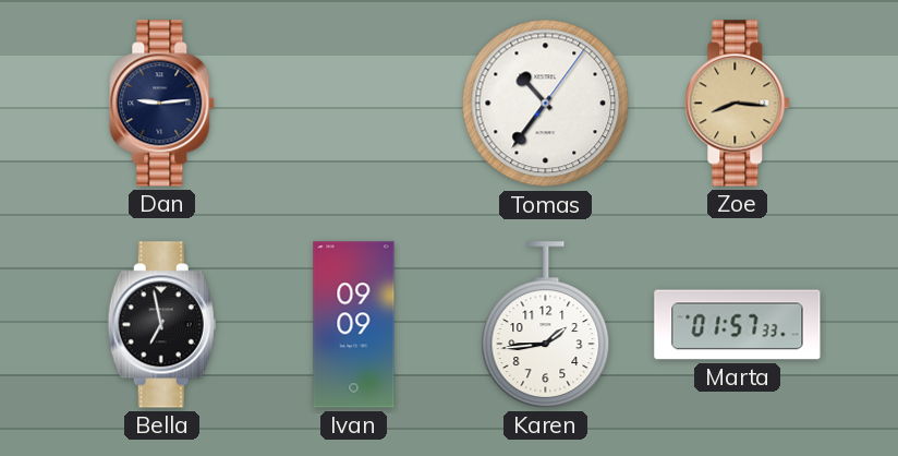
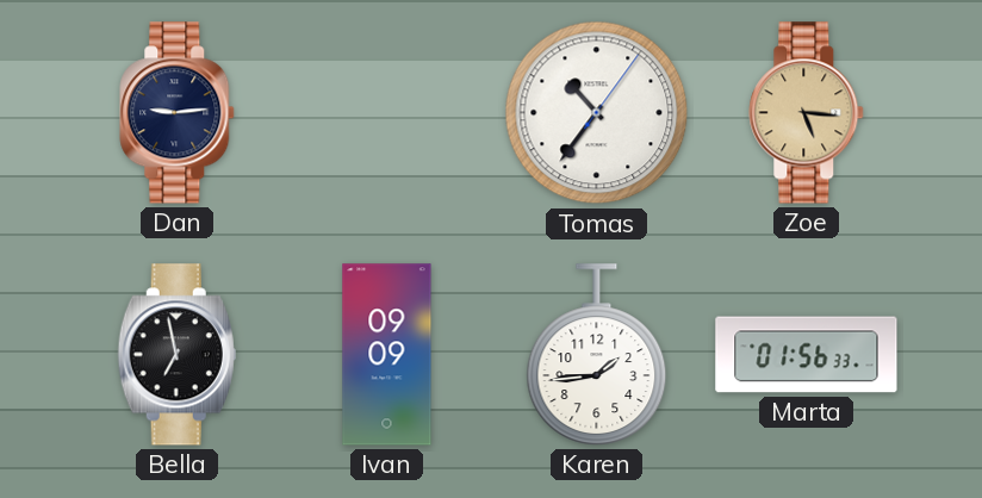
Zoe: 8:16 -> 5:16 (807, 113)
Marta: 01:57 -> 01:56 (807, 355)
